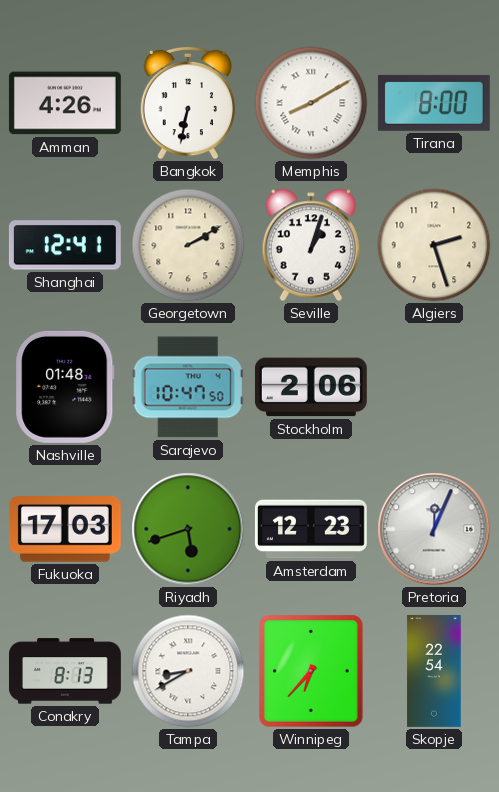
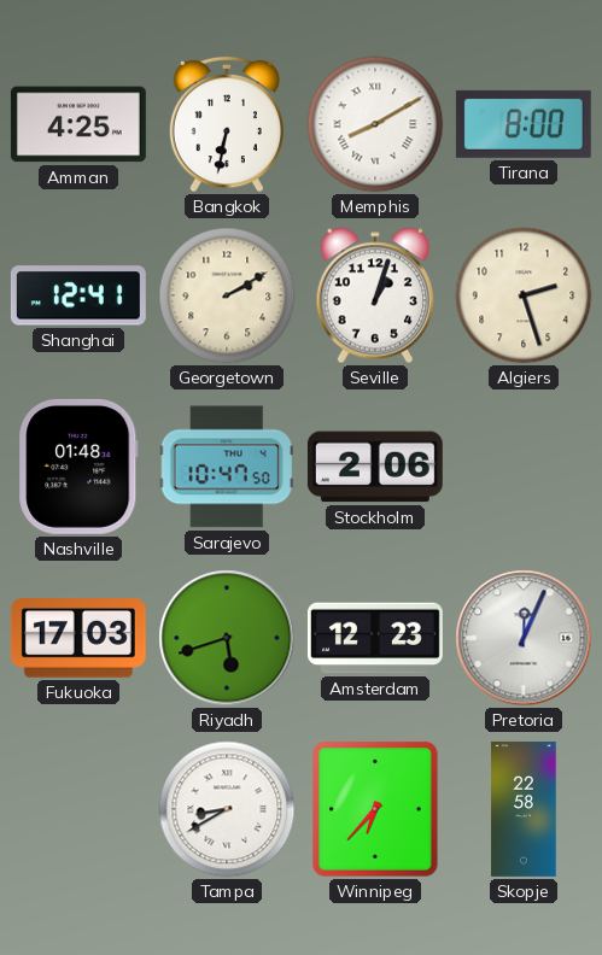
Amman: 4:26 -> 4:25 (78, 124)
Conakry: 8:13 -> none (65, 671)
Skopje: 22:54 -> 22:58 (524, 809)
